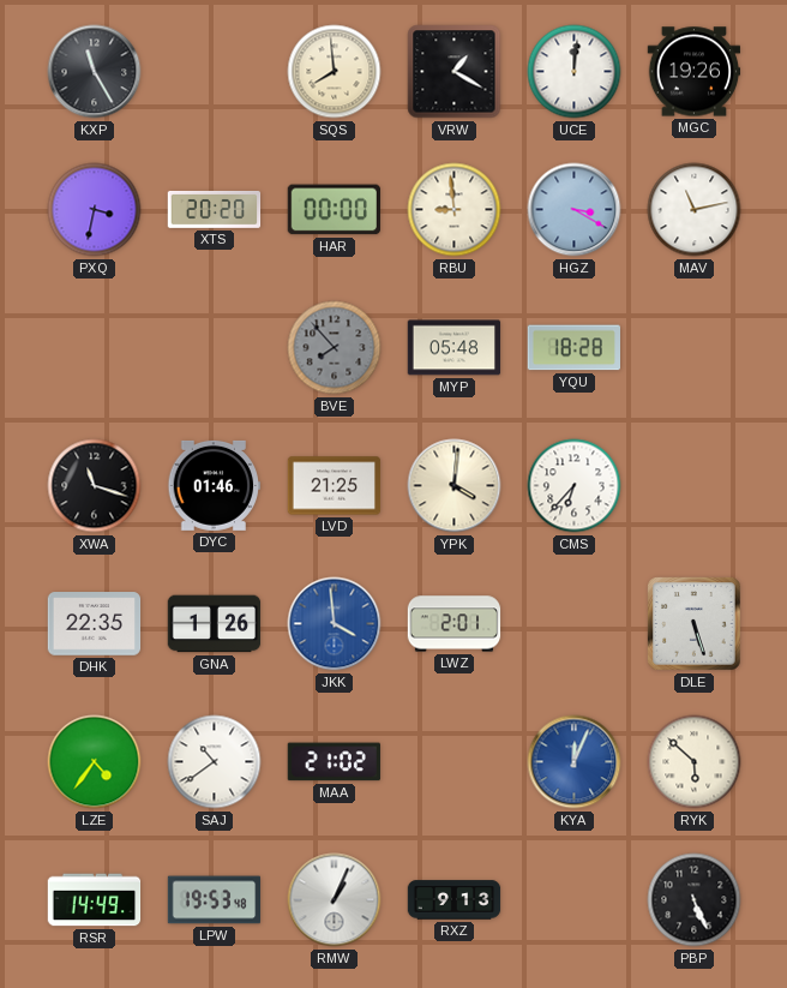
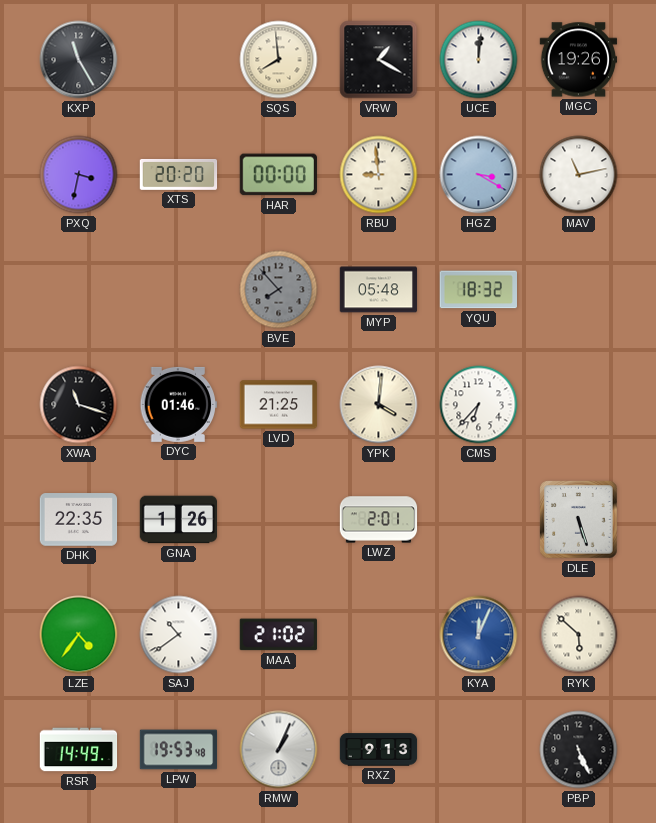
YQU: 18:28 -> 18:32 (478, 290)
JKK: 3:59 -> none (335, 624)
